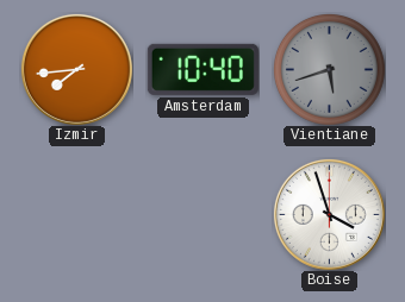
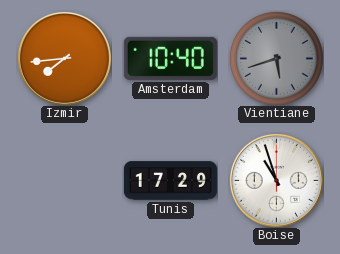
Tunis: none -> 17:29 (170, 181)
Boise: 3:57 -> 10:57 (276, 180)
